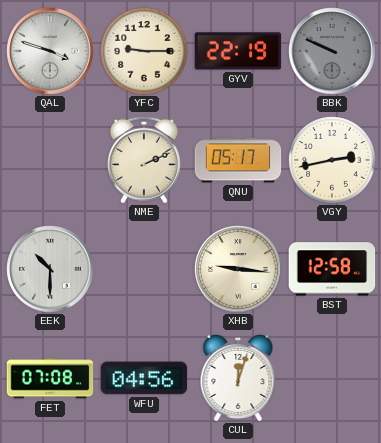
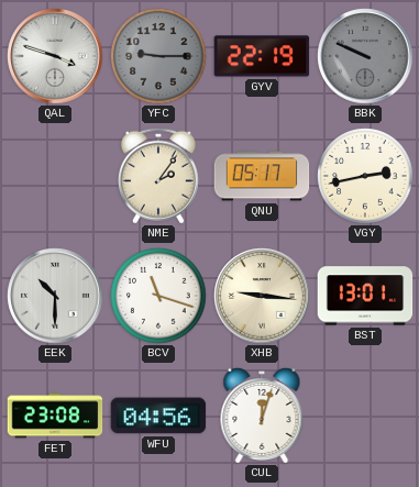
YFC dial: cream -> grey (158, 56)
NME: 2:11 -> 2:06 (158, 176)
BCV: none -> 11:18 (158, 296)
BST: 12:58 -> 13:01 (365, 296)
FET: 07:08 -> 23:08 (55, 416)
